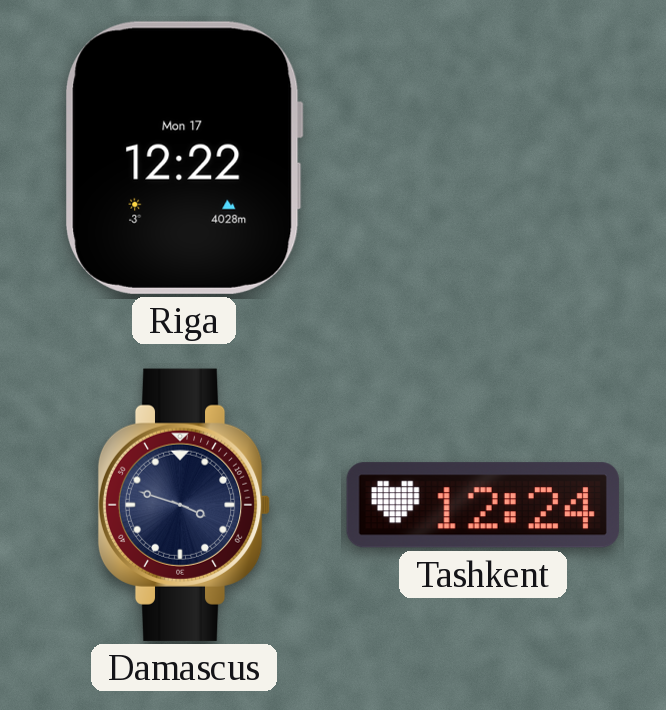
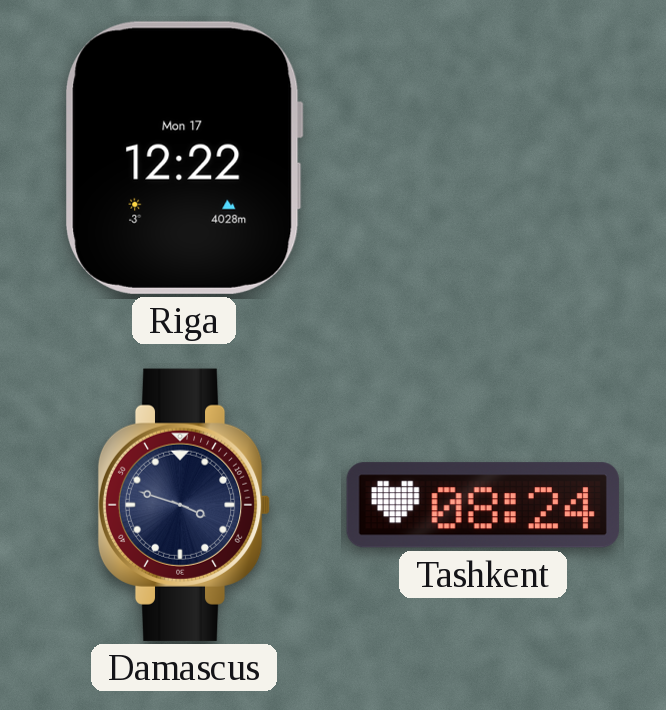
Tashkent: 12:24 -> 08:24 (483, 505)
